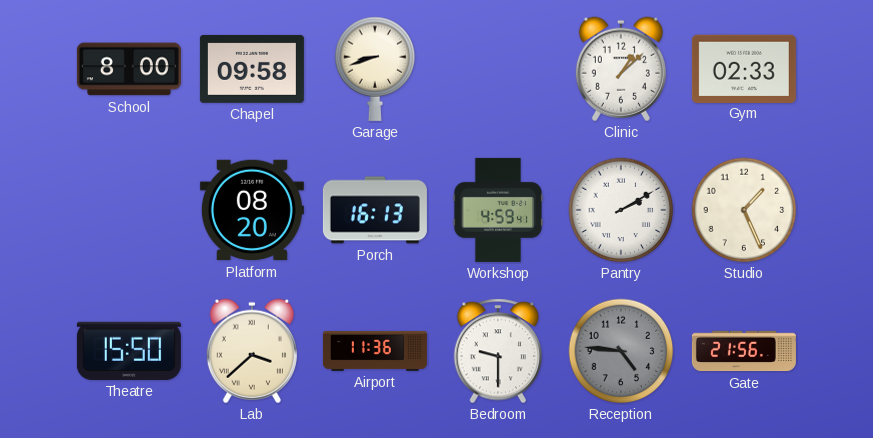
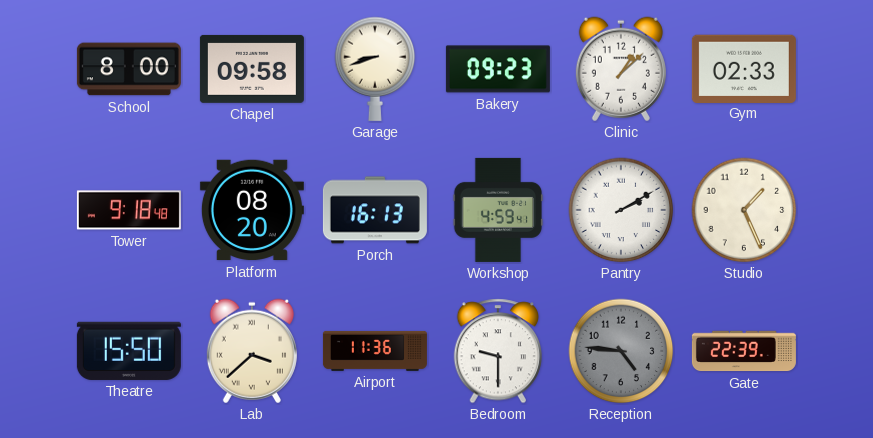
Bakery: none -> 09:23 (498, 69)
Tower: none -> 9:18 (129, 210)
Gate: 21:56 -> 22:39 (744, 351)
